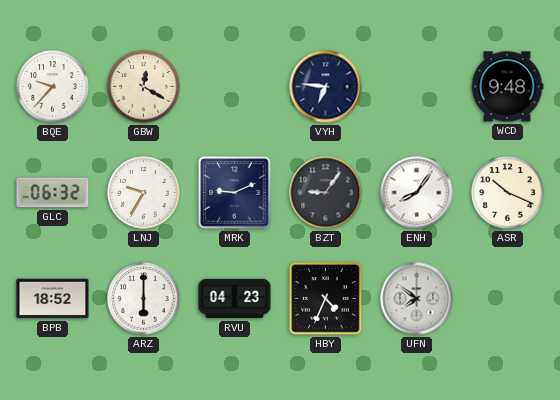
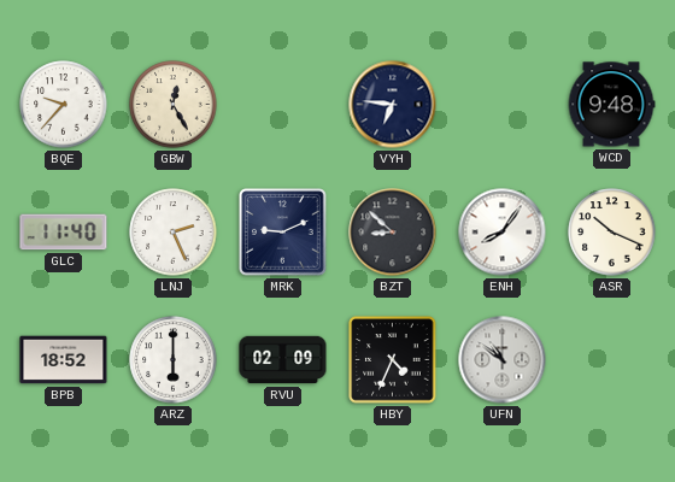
GBW: 12:20 -> 12:25 (174, 105)
GLC: 06:32 -> 11:40 (64, 233)
LNJ: 9:35 -> 2:26 (174, 233)
BZT: 9:06 -> 8:52 (393, 233)
RVU: 04:23 -> 02:09 (283, 360)
UFN: 7:51 -> 10:51 (503, 360)
